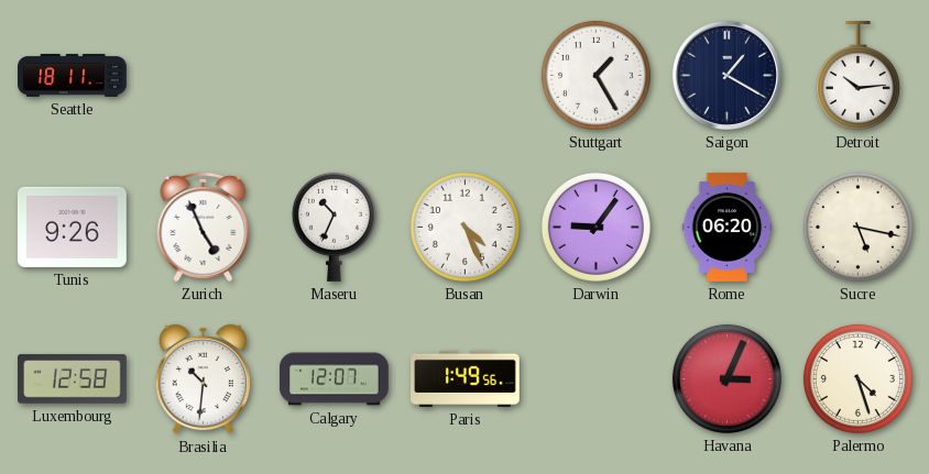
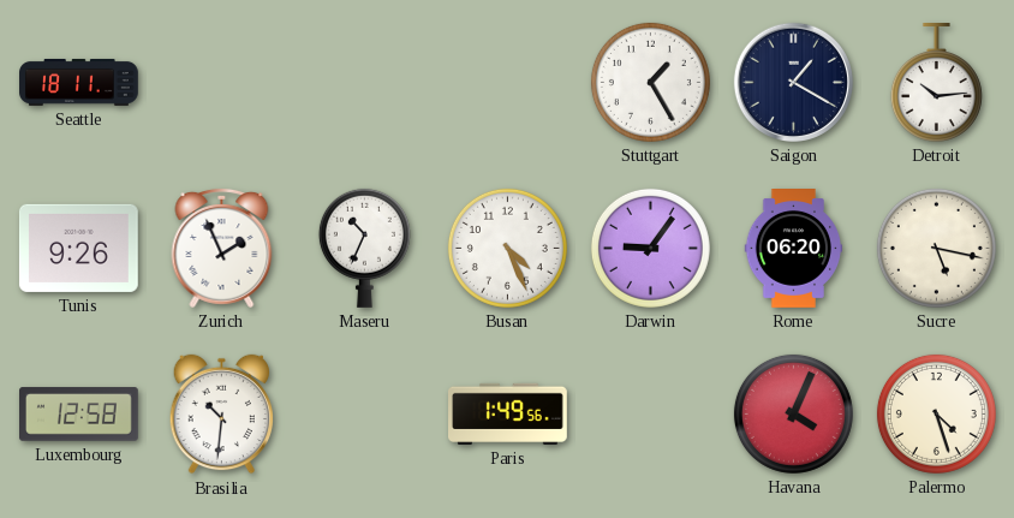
Zurich: 4:56 -> 1:56 (222, 248)
Calgary: 12:07 -> none (335, 379)
Havana: 3:04 -> 4:04 (793, 413)
